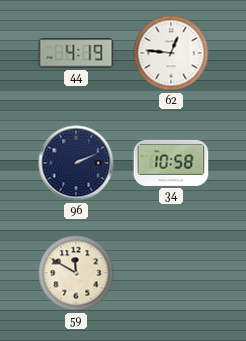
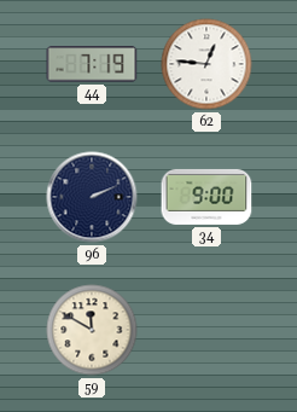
44: 4:19 -> 7:19 (92, 64)
34: 10:58 -> 9:00 (206, 197)
